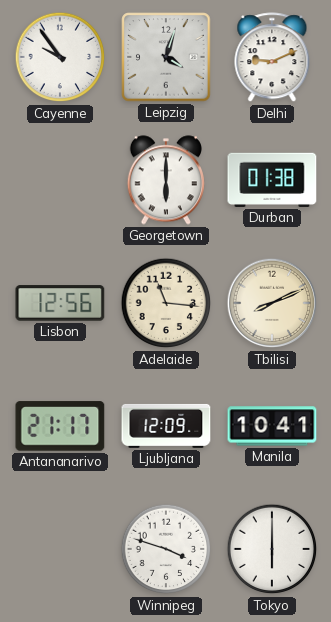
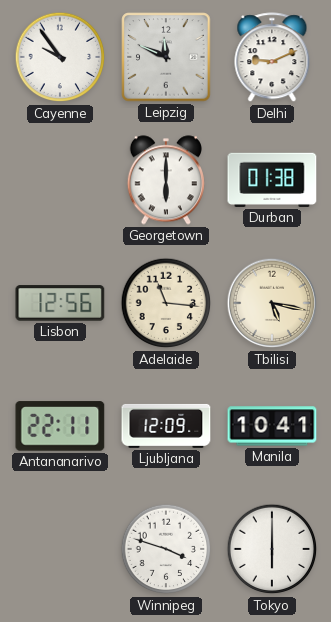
Leipzig: 4:03 -> 11:49 (166, 57)
Tbilisi: 8:11 -> 5:17 (272, 303)
Antananarivo: 21:17 -> 22:11 (60, 426)
